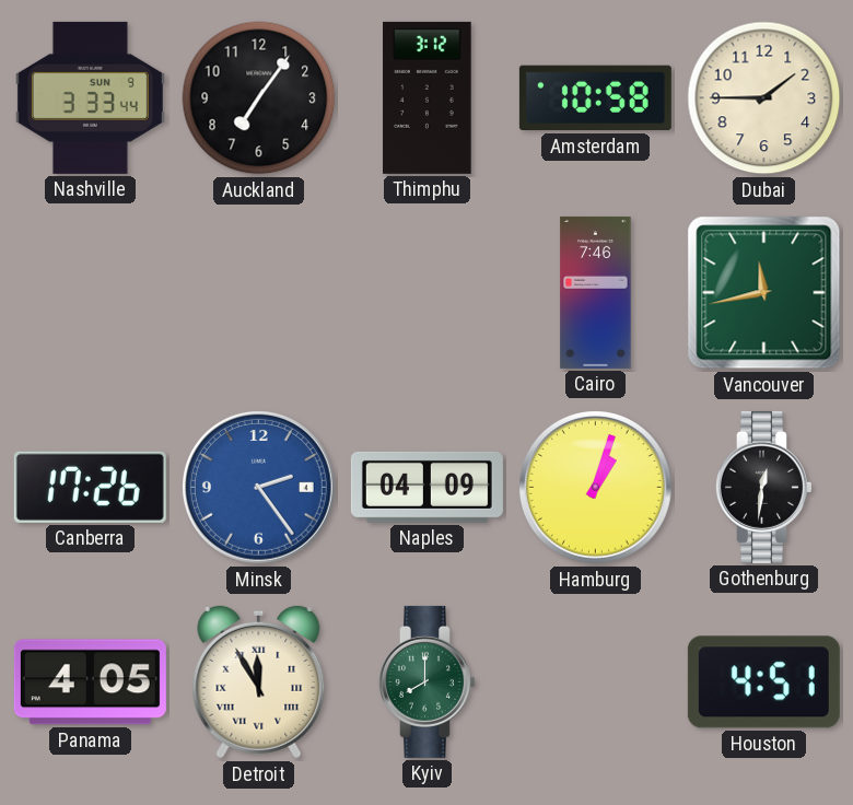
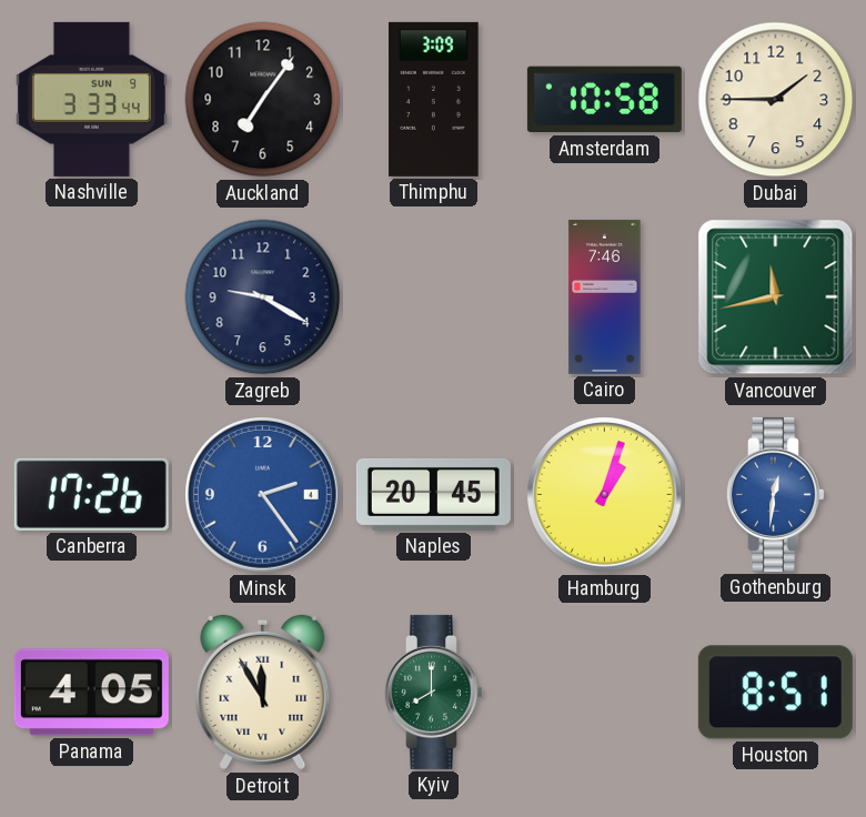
Thimphu: 3:12 -> 3:09 (434, 99)
Zagreb: none -> 9:20 (263, 297)
Naples: 04:09 -> 20:45 (433, 494)
Gothenburg dial: black -> blue (775, 494)
Houston: 4:51 -> 8:51 (775, 693)
